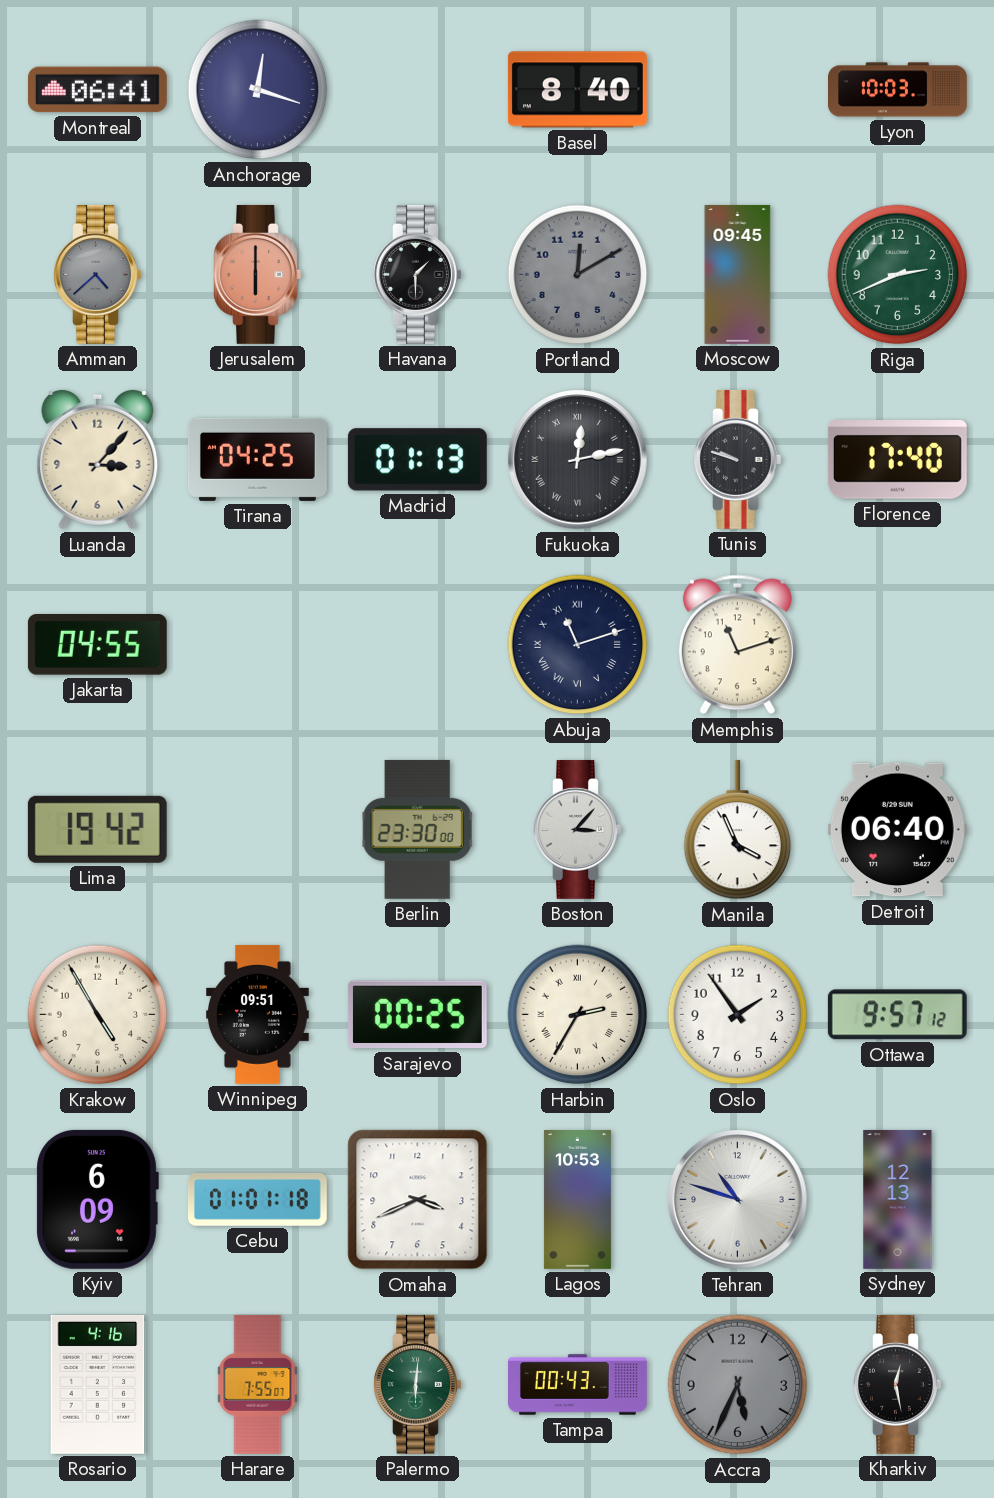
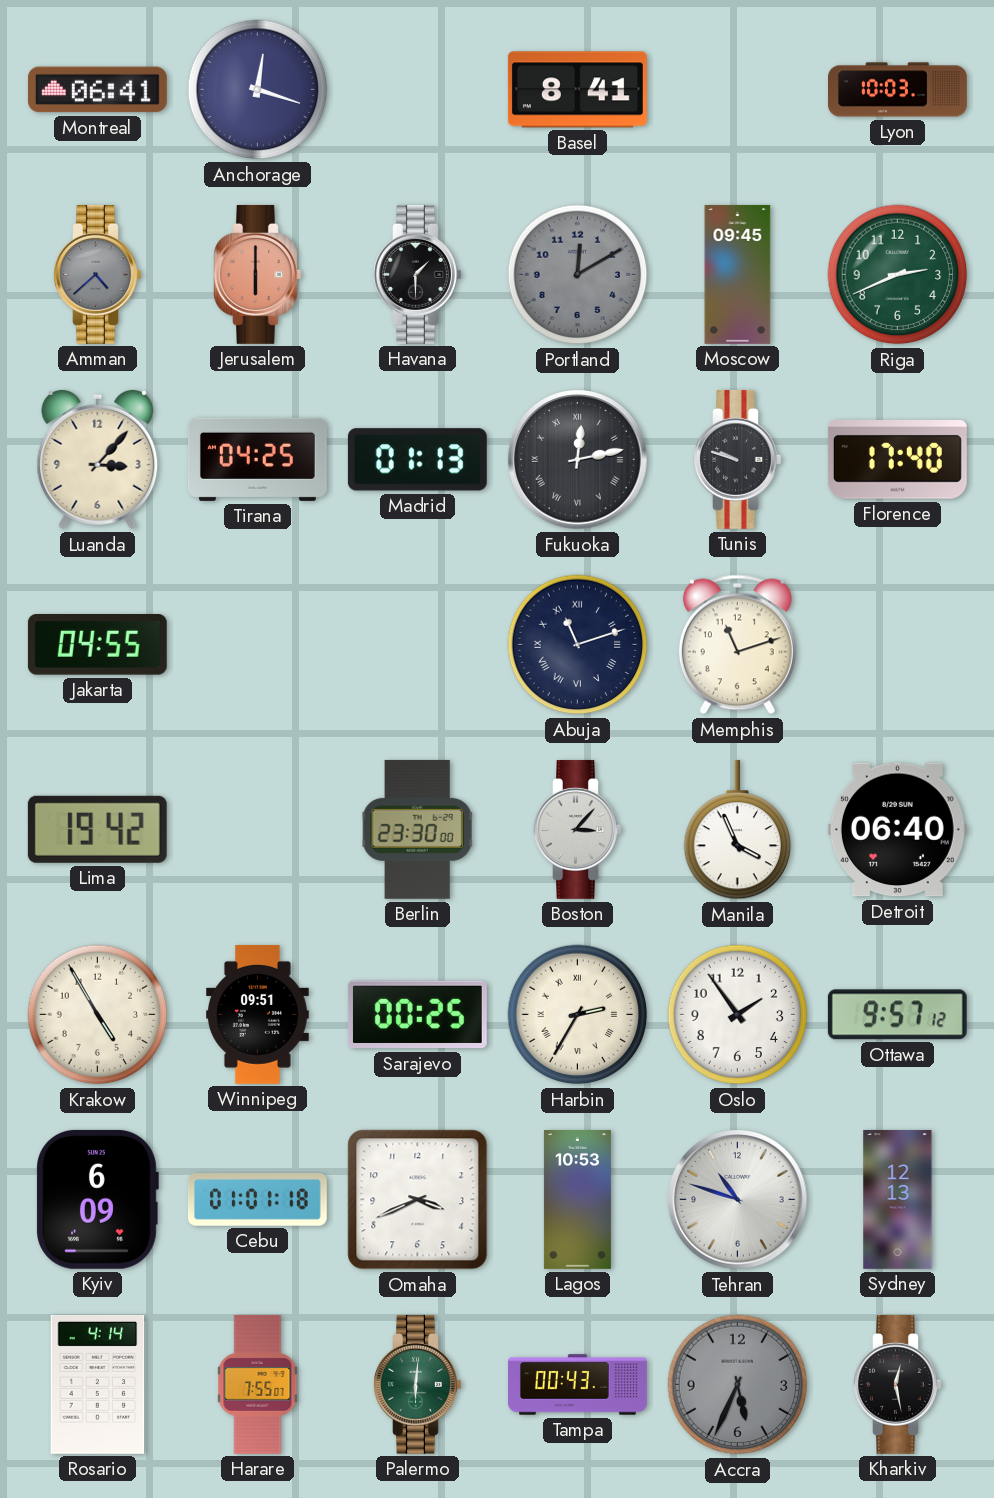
Basel: 8:40 -> 8:41 (577, 90)
Rosario: 4:16 -> 4:14 (98, 1384)
